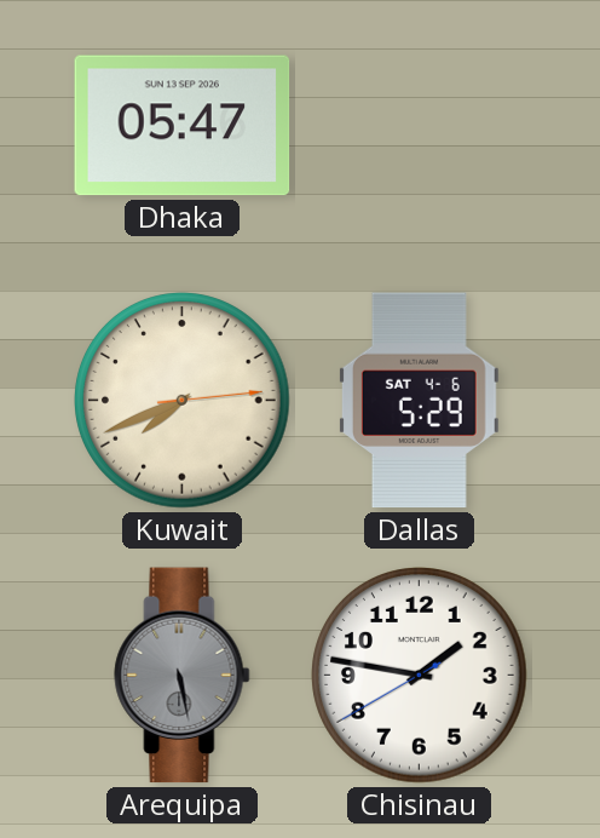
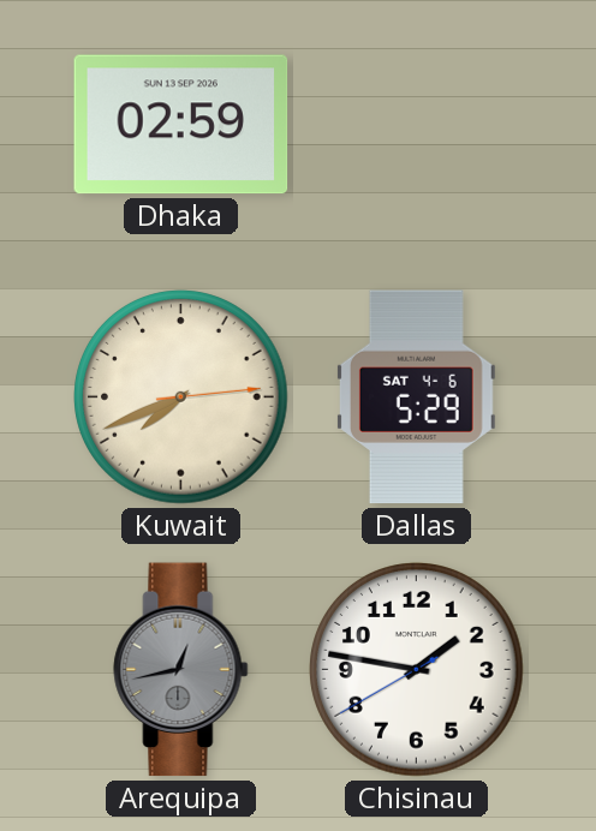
Dhaka: 05:47 -> 02:59 (181, 125)
Arequipa: 5:28 -> 12:43 (181, 670)
